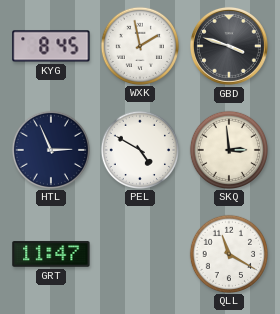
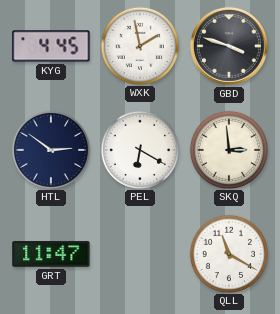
KYG: 8:45 -> 4:45 (51, 46)
HTL: 2:56 -> 2:51 (50, 149)
PEL: 4:50 -> 6:20 (139, 149)
